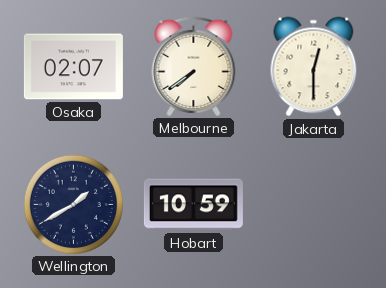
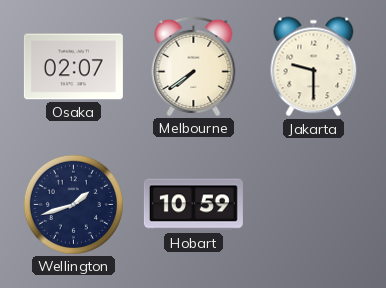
Jakarta: 12:30 -> 9:30 (314, 67)
Wellington: 1:40 -> 1:42 (73, 204)
